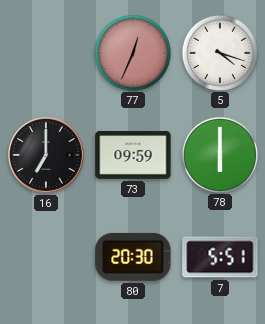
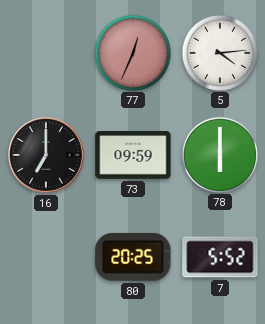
5: 4:18 -> 4:14 (219, 52)
80: 20:30 -> 20:25 (133, 257)
7: 5:51 -> 5:52 (220, 257)
